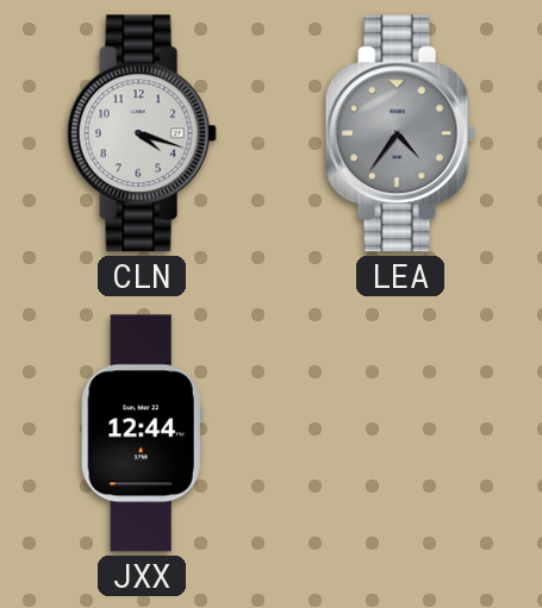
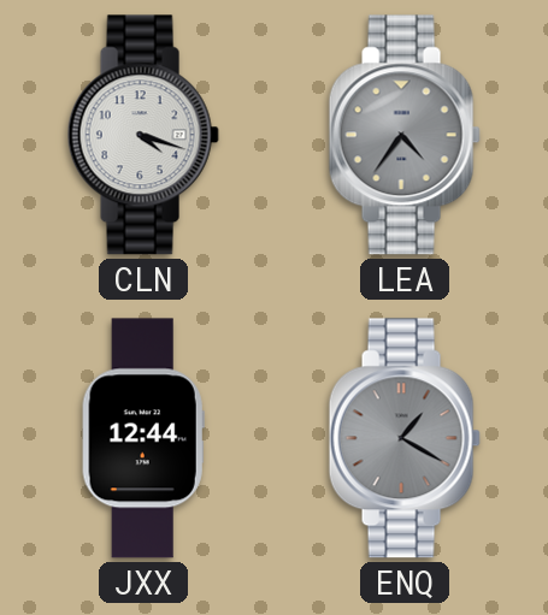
ENQ: none -> 1:20 (405, 438)
